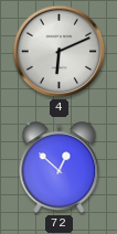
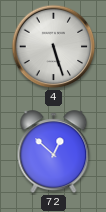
4: 6:11 -> 5:27 (54, 47)
